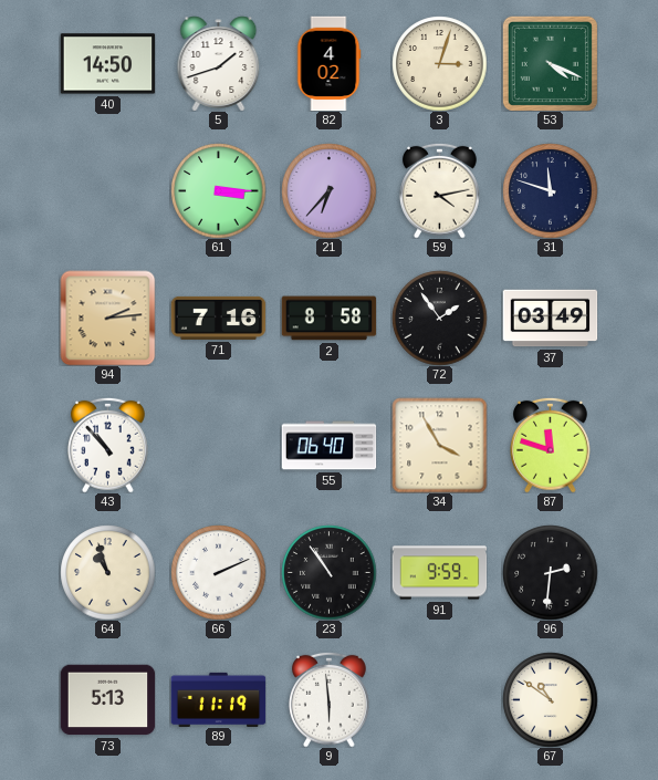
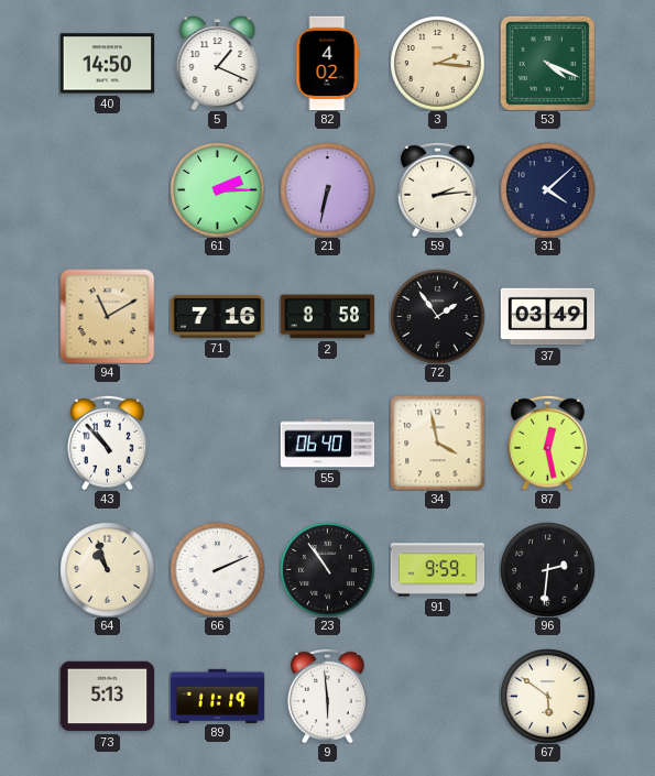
5: 1:42 -> 1:19 (218, 63)
3: 3:03 -> 2:16 (437, 63)
61: 3:15 -> 2:15 (217, 189)
21: 6:37 -> 6:32 (327, 189)
59: 4:13 -> 2:14 (438, 189)
31: 11:48 -> 4:08 (547, 189)
94: 2:14 -> 11:10 (107, 316)
34: 3:55 -> 3:58 (437, 442)
87: 11:48 -> 12:28 (548, 442)
67: 10:51 -> 5:51 (547, 696)
